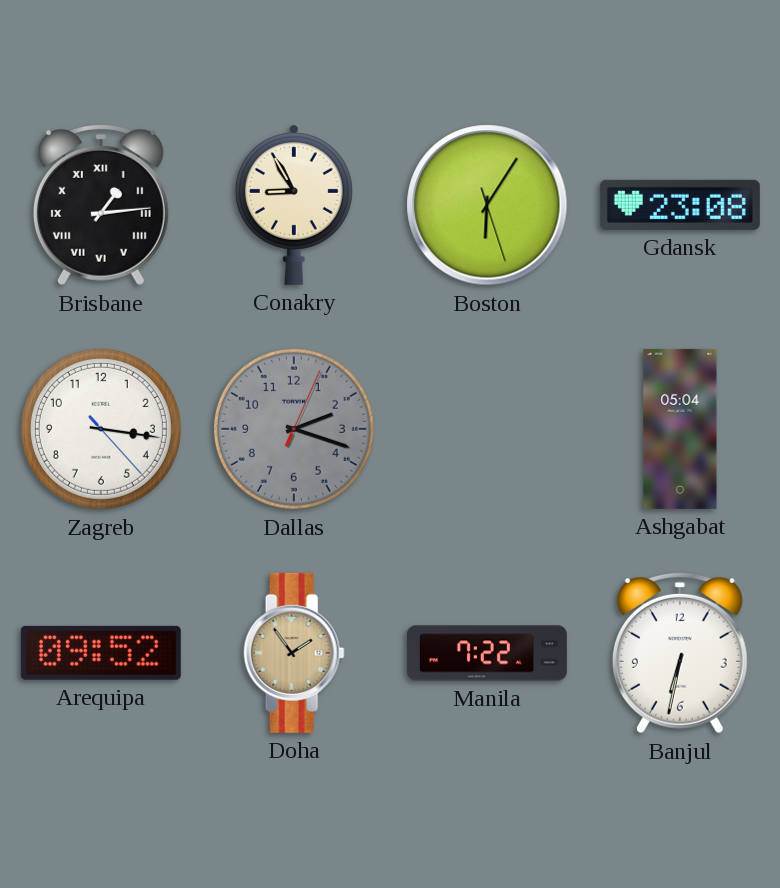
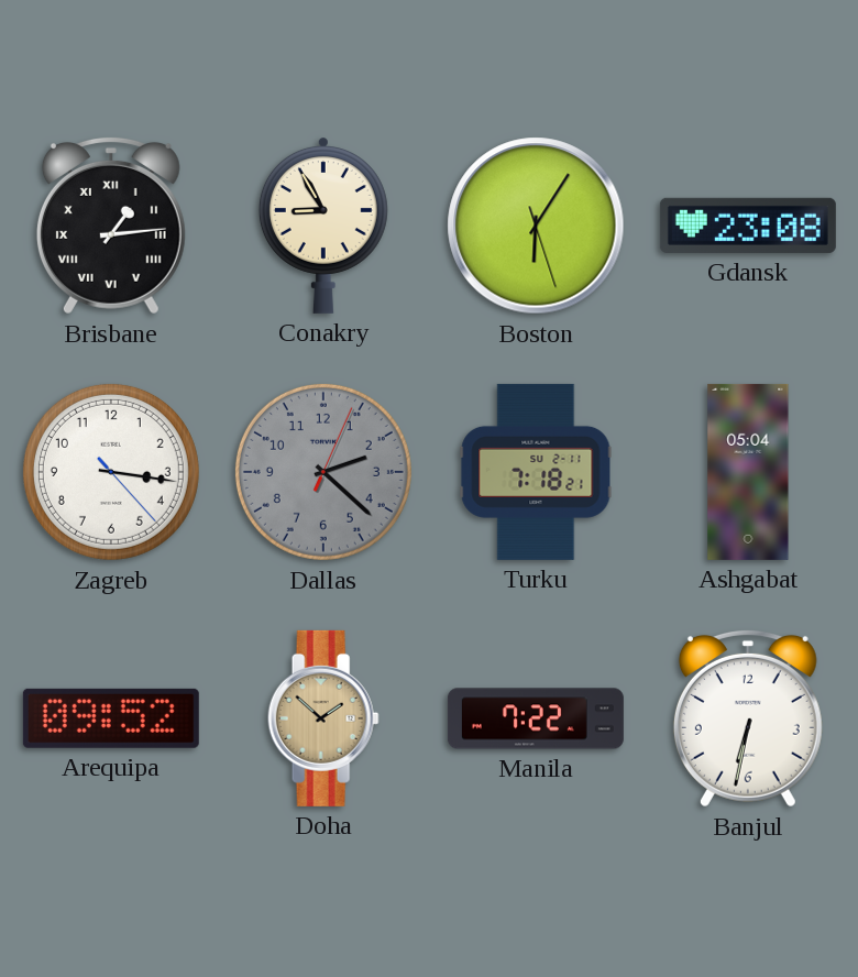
Dallas: 2:18 -> 2:22 (323, 472)
Turku: none -> 7:18 (536, 472)
Doha: 1:54 -> 1:52 (323, 718)
